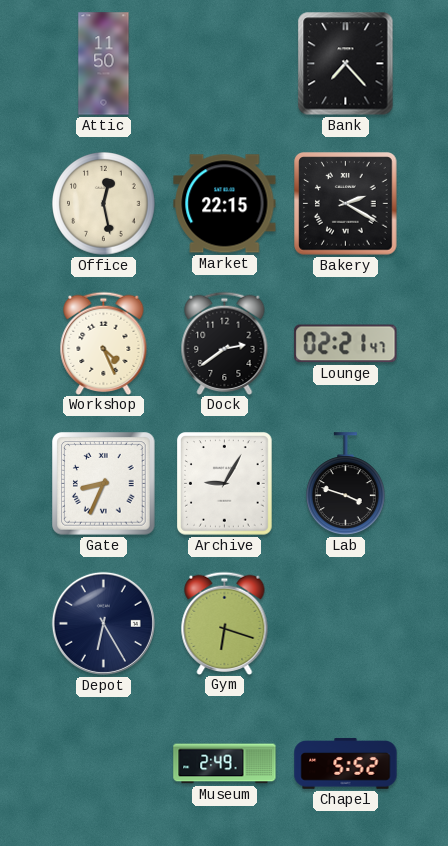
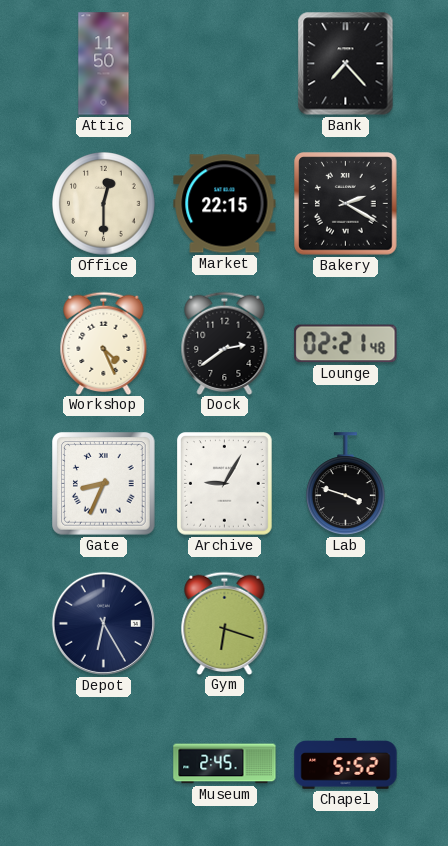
Office: 12:28 -> 12:30 (104, 204)
Lounge: 02:21:47 -> 02:21:48 (346, 344)
Museum: 2:49 -> 2:45 (225, 764)
